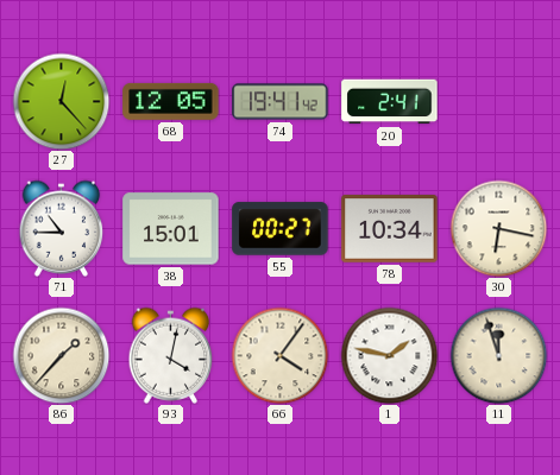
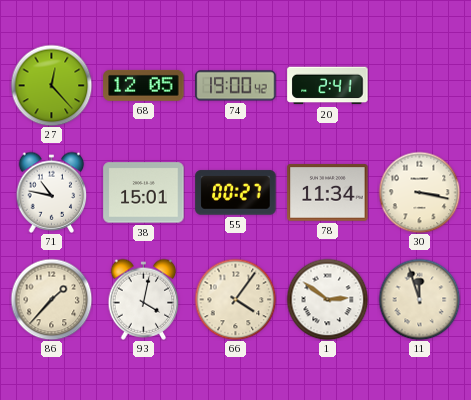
74: 19:41 -> 19:00 (236, 86)
71: 10:45 -> 10:47 (52, 192)
78: 10:34 -> 11:34 (328, 193)
30: 6:17 -> 3:17 (419, 192)
1: 1:47 -> 2:51 (327, 299)
